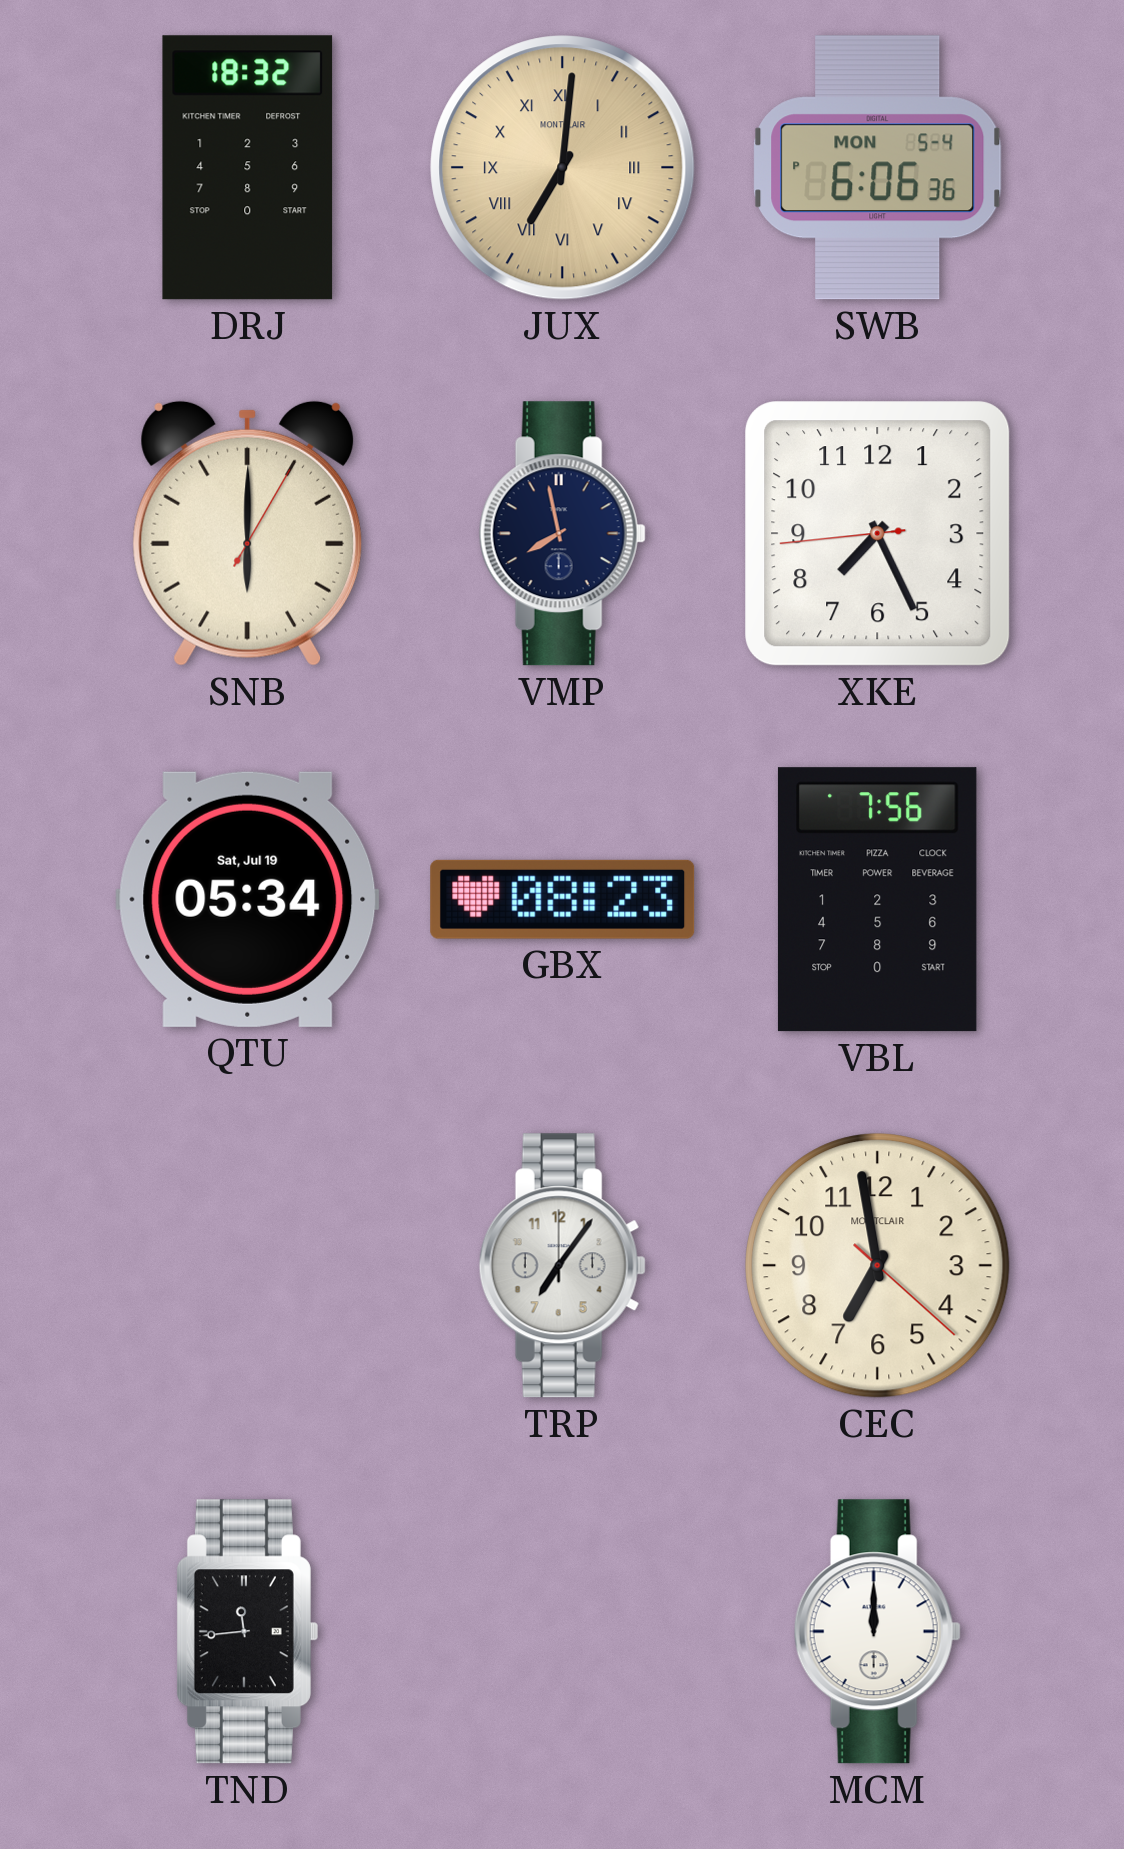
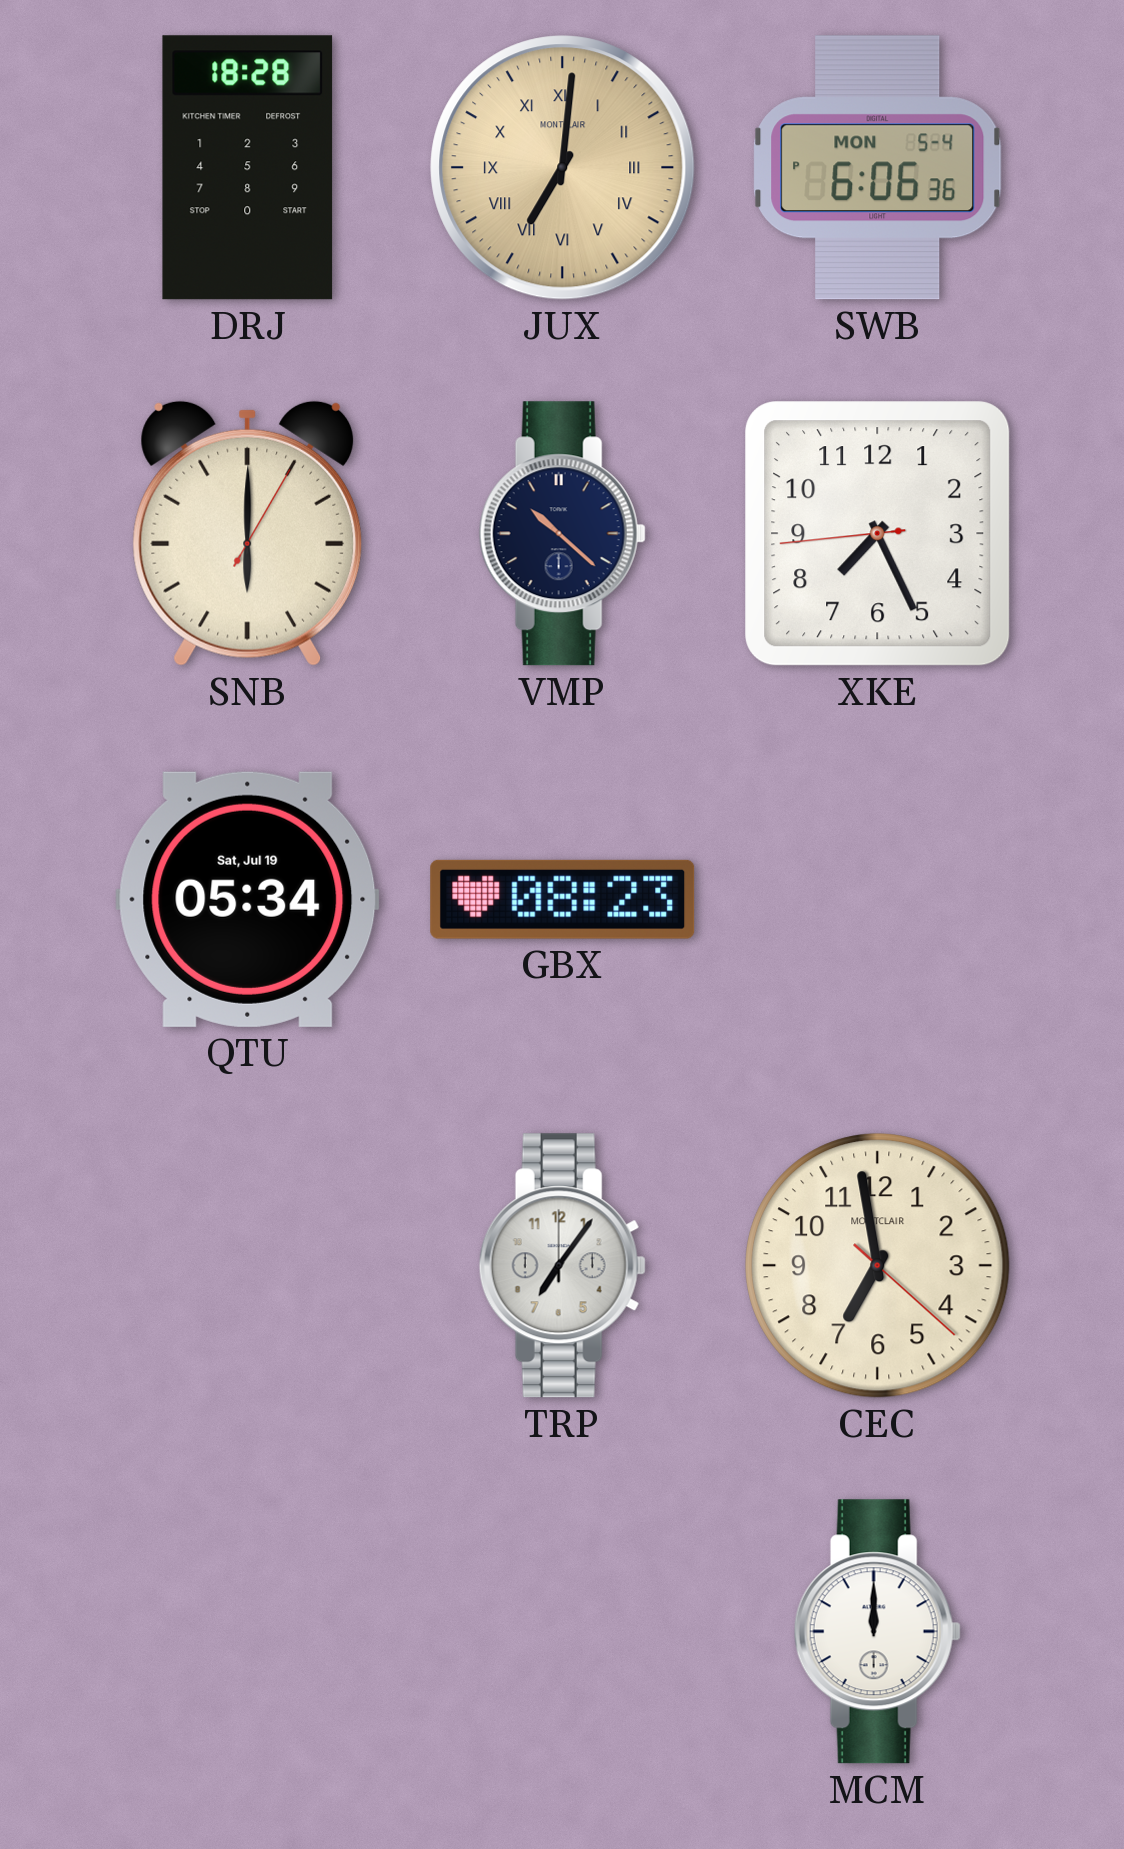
DRJ: 18:32 -> 18:28 (248, 168)
VMP: 7:58 -> 10:22 (562, 534)
VBL: 7:56 -> none (877, 900)
TND: 11:44 -> none (247, 1632)
